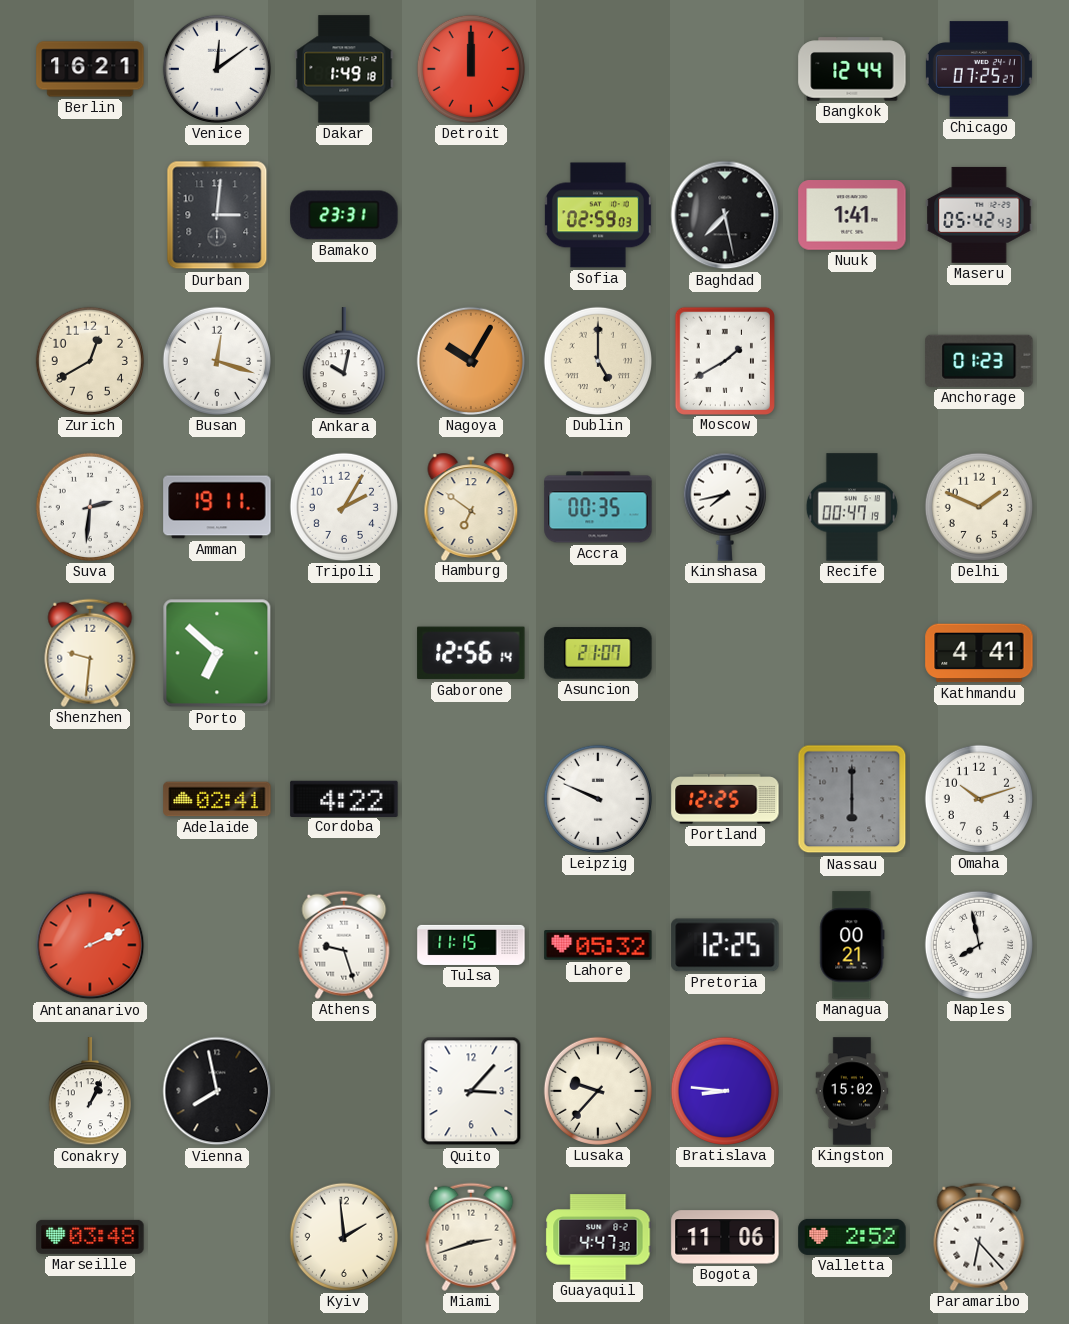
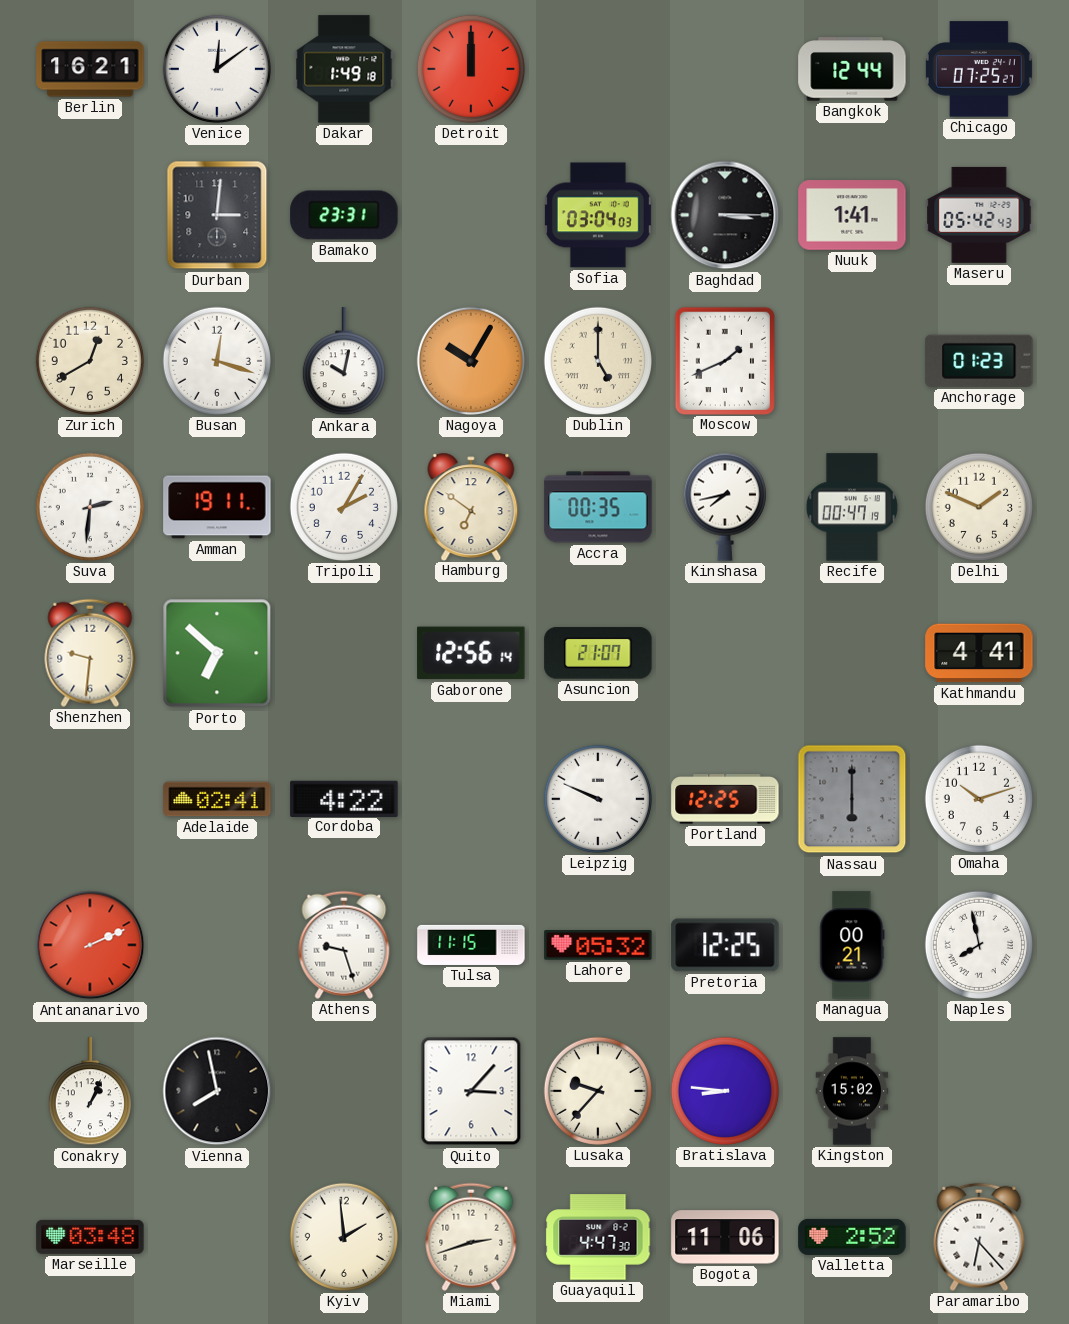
Sofia: 02:59 -> 03:04 (598, 215)
Baghdad: 7:28 -> 3:15 (725, 215)
Moscow: 1:40 -> 1:41 (725, 360)
